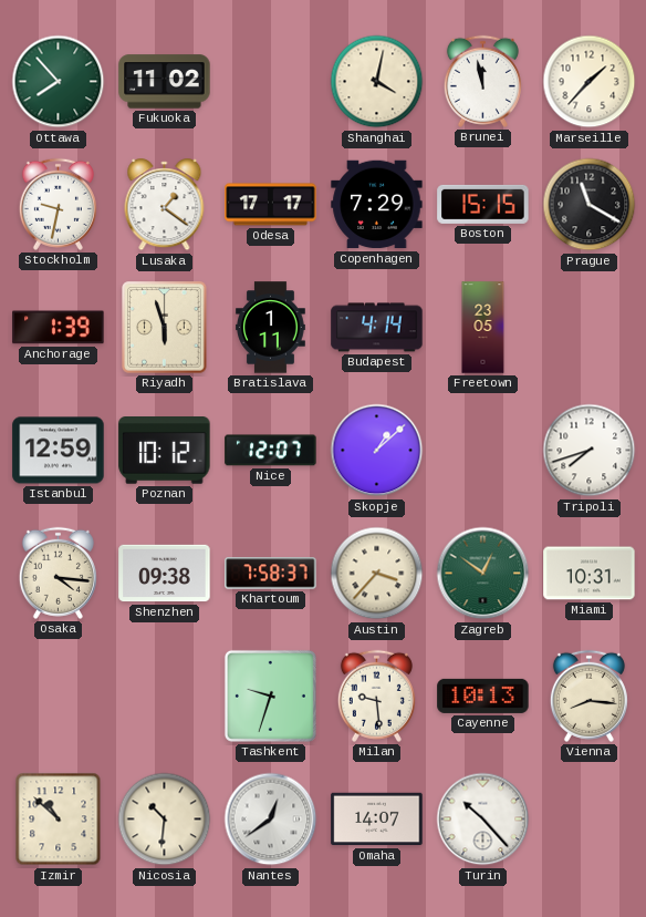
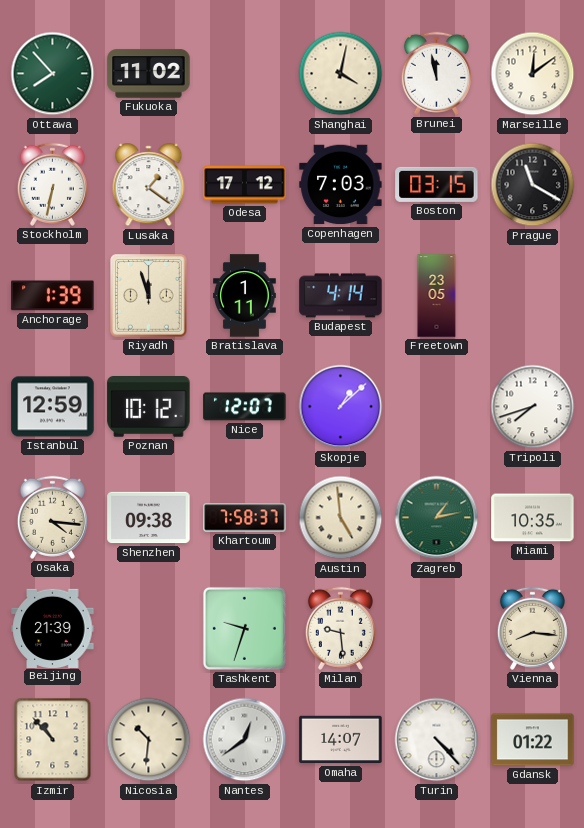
Marseille: 1:37 -> 12:09 (533, 74)
Stockholm: 9:32 -> 6:32 (52, 184)
Odesa: 17:17 -> 17:12 (245, 185)
Copenhagen: 7:29 -> 7:03 (341, 185)
Boston: 15:15 -> 03:15 (437, 184)
Riyadh: 5:57 -> 11:57 (149, 296)
Austin: 3:37 -> 4:59 (341, 518)
Zagreb: 12:51 -> 1:13 (437, 518)
Miami: 10:31 -> 10:35 (533, 518)
Beijing: none -> 21:39 (53, 628)
Cayenne: 10:13 -> none (483, 696)
Izmir: 10:52 -> 10:53 (53, 740)
Turin: 10:23 -> 4:23 (437, 740)
Gdansk: none -> 01:22 (533, 740)
